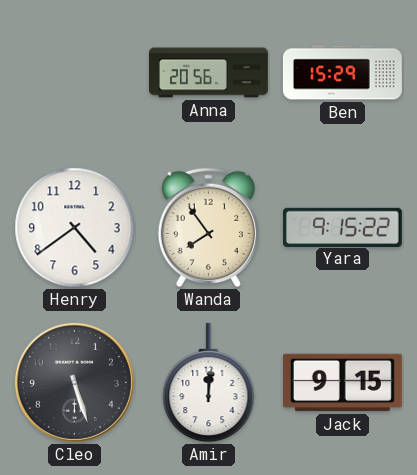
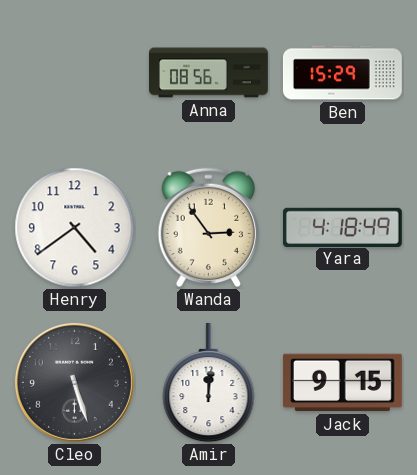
Anna: 20:56 -> 08:56 (209, 73)
Wanda: 7:54 -> 2:54 (208, 228)
Yara: 9:15 -> 4:18 (342, 227)
